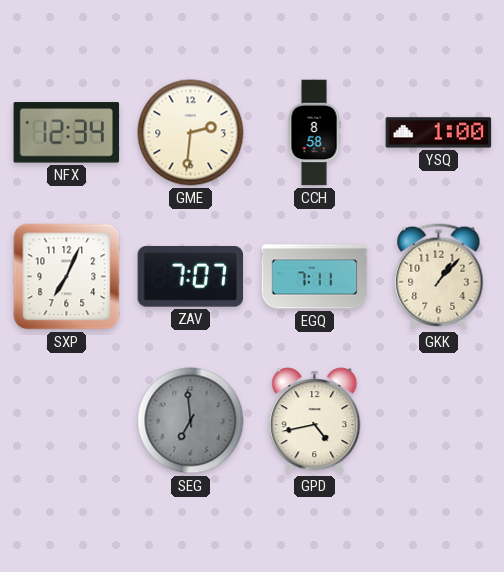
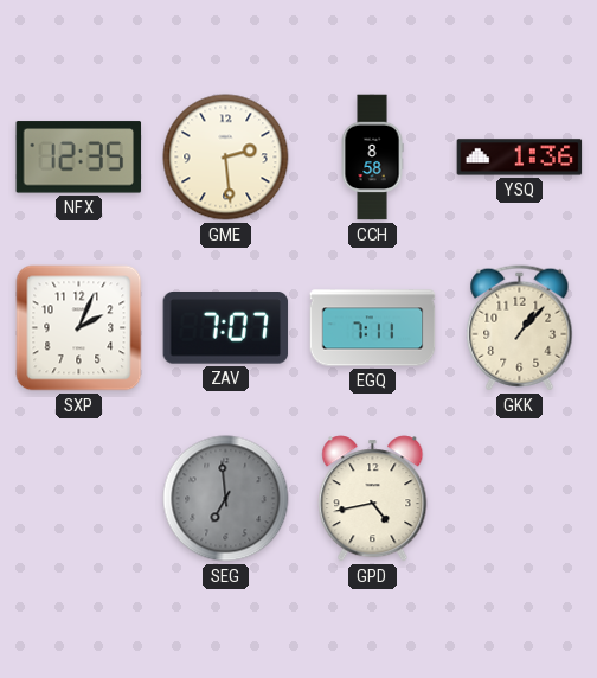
NFX: 12:34 -> 12:35 (79, 158)
GME: 2:31 -> 2:29 (226, 158)
YSQ: 1:00 -> 1:36 (520, 158)
SXP: 7:04 -> 2:04 (79, 328)
